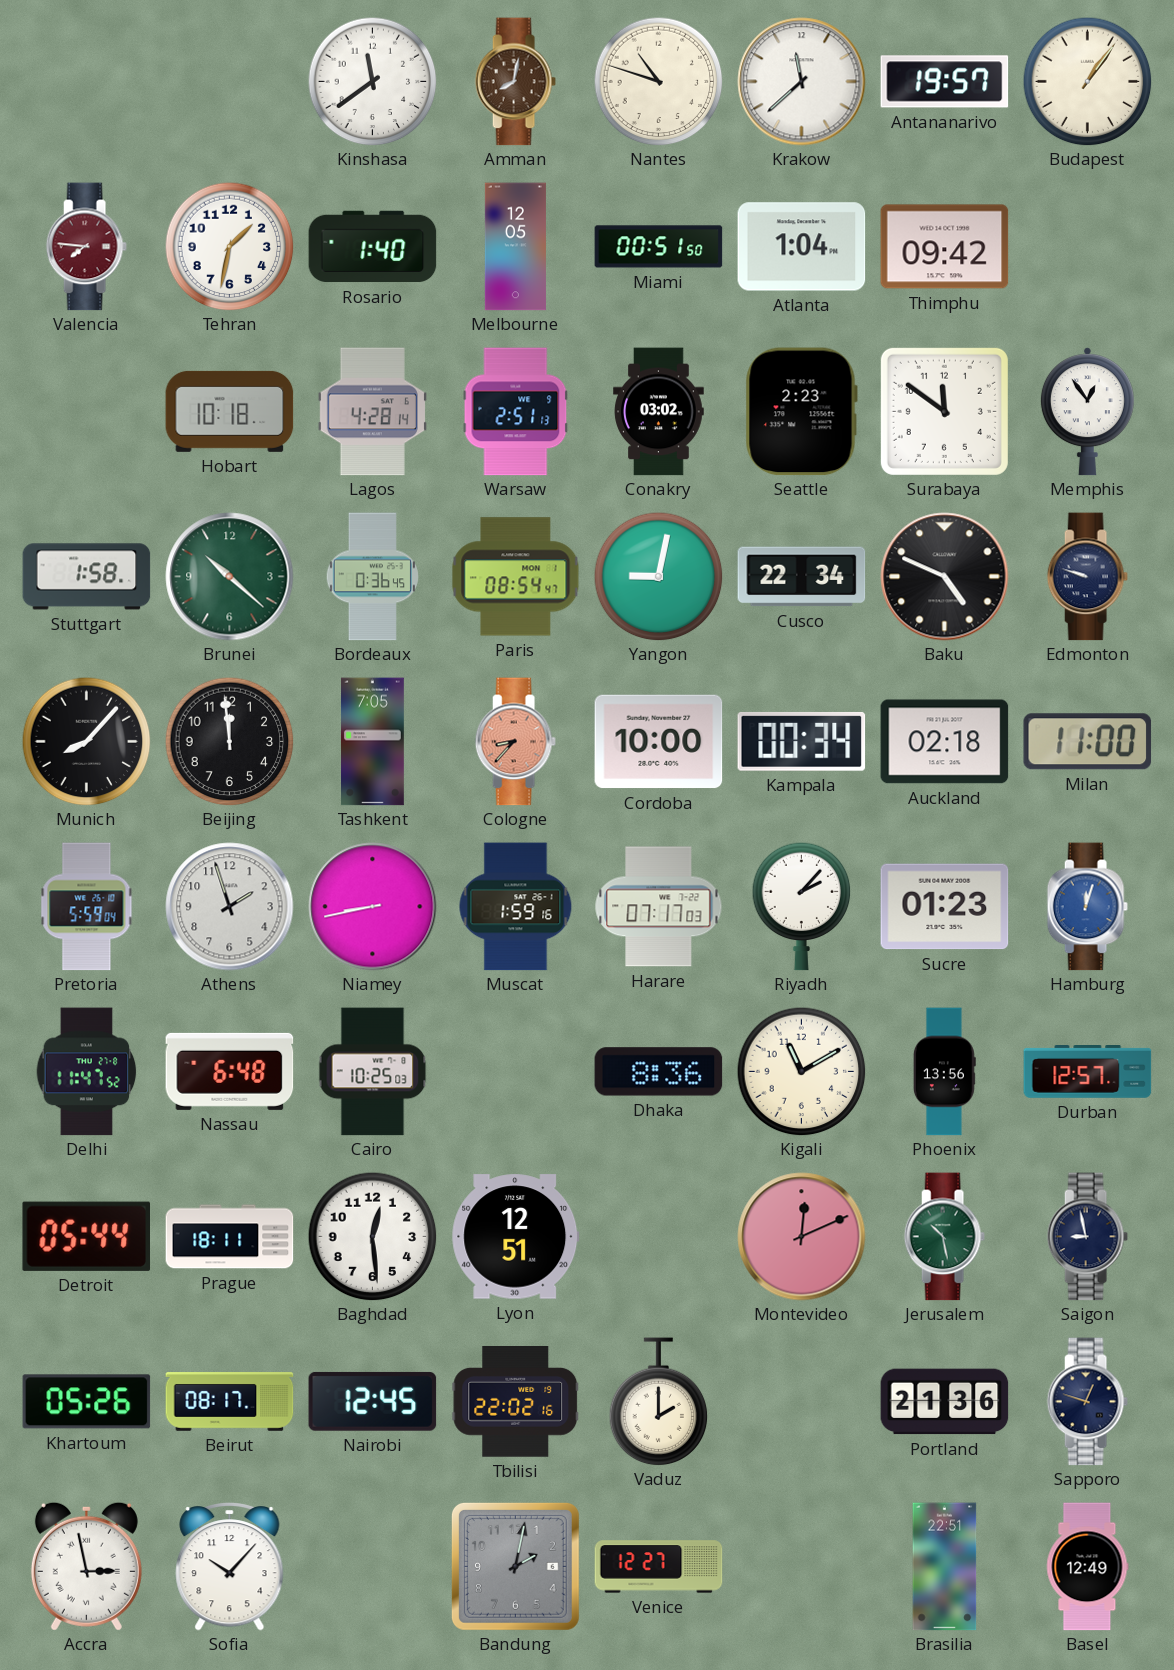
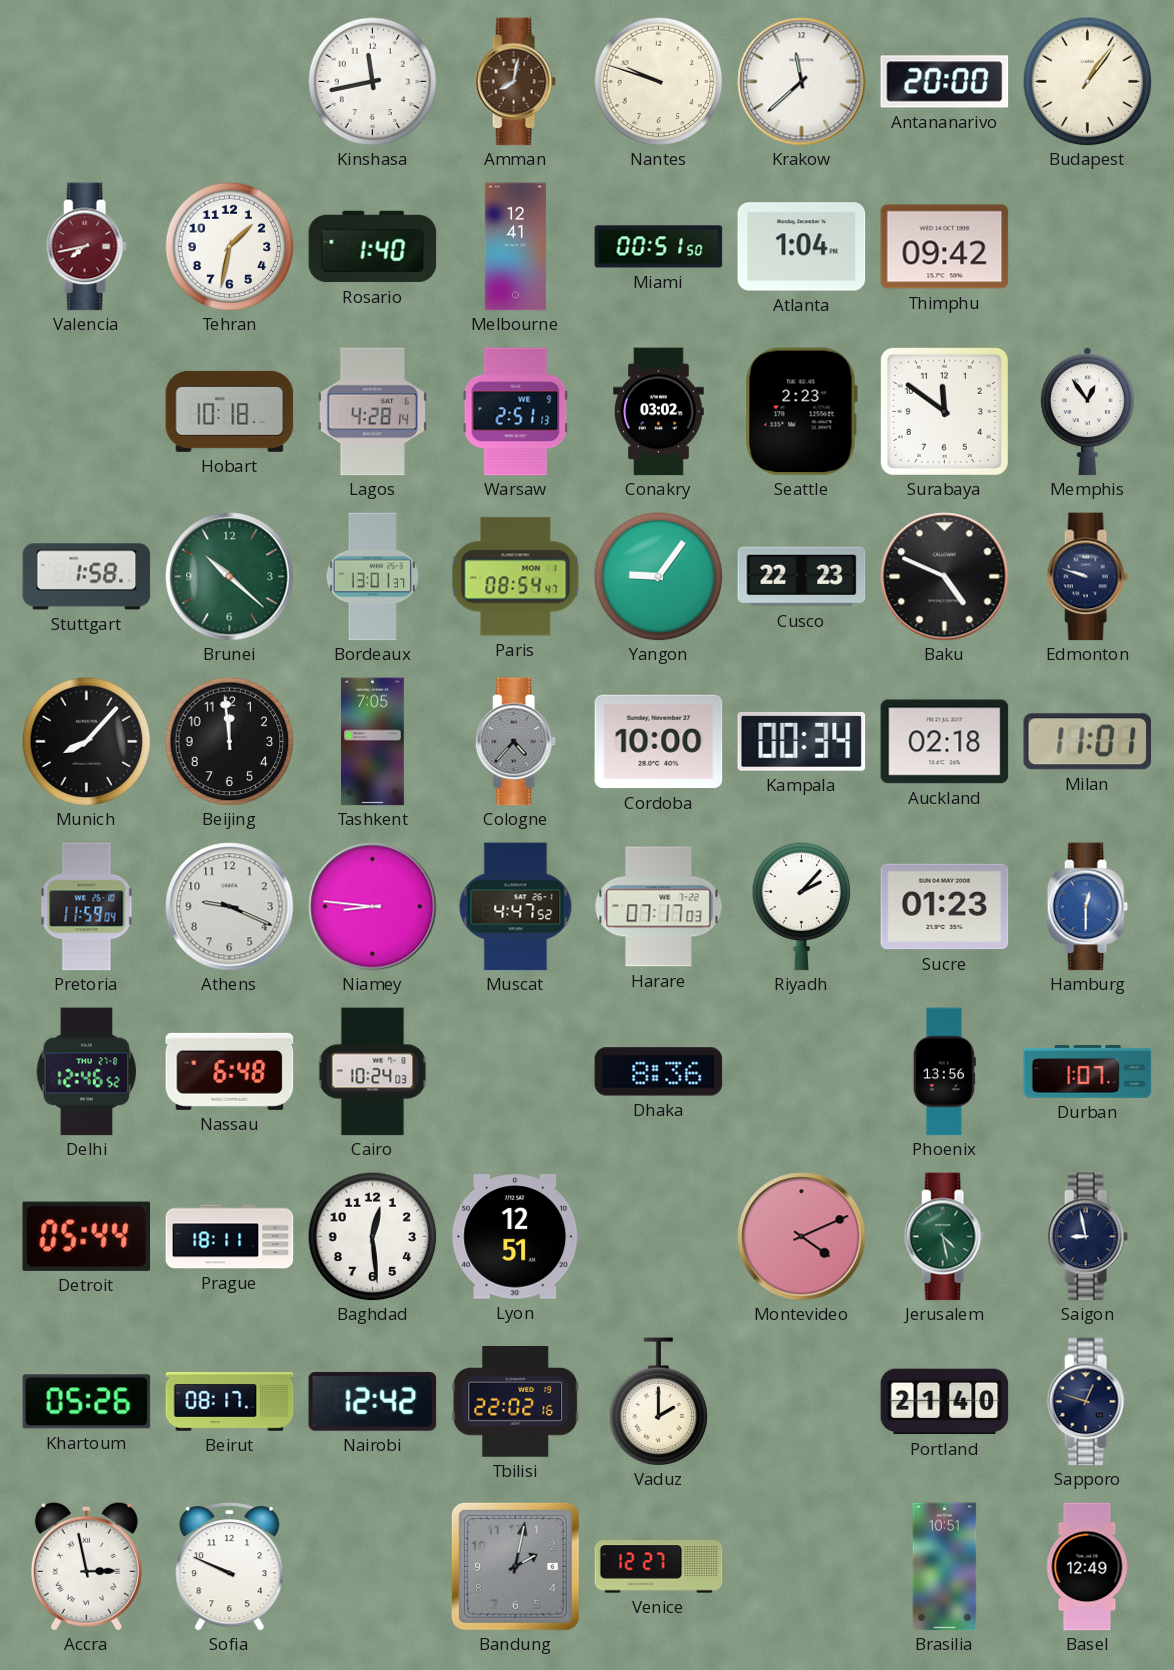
Kinshasa: 11:39 -> 11:43 (372, 81)
Nantes: 10:48 -> 9:48 (658, 81)
Antananarivo: 19:57 -> 20:00 (945, 82)
Valencia: 7:46 -> 7:43 (86, 247)
Melbourne: 12:05 -> 12:41 (515, 247)
Bordeaux: 0:36 -> 13:01 (372, 577)
Yangon: 9:02 -> 9:06 (658, 576)
Cusco: 22:34 -> 22:23 (802, 577)
Cologne: 8:37 -> 4:37 (515, 742)
Cologne dial: salmon -> grey (515, 742)
Milan: 11:00 -> 11:01 (1088, 742)
Pretoria: 5:59 -> 11:59 (87, 907)
Athens: 1:57 -> 9:19 (230, 907)
Niamey: 8:43 -> 8:46 (373, 907)
Muscat: 1:59 -> 4:47 (516, 907)
Hamburg: 12:03 -> 12:30 (1087, 907)
Delhi: 11:47 -> 12:46 (87, 1072)
Cairo: 10:25 -> 10:24 (373, 1072)
Kigali: 11:10 -> none (801, 1071)
Durban: 12:57 -> 1:07 (1088, 1072)
Montevideo: 12:11 -> 4:11 (802, 1237)
Jerusalem: 10:28 -> 4:28 (944, 1237)
Nairobi: 12:45 -> 12:42 (373, 1401)
Portland: 21:36 -> 21:40 (945, 1402)
Sofia: 10:07 -> 9:49 (230, 1567)
Brasilia: 22:51 -> 10:51 (945, 1567)
